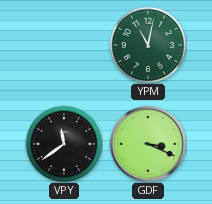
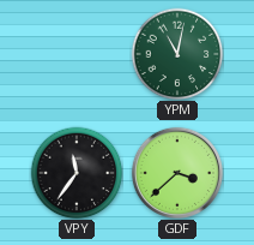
VPY: 11:39 -> 11:36 (77, 173)
GDF: 3:19 -> 3:38 (177, 173)
